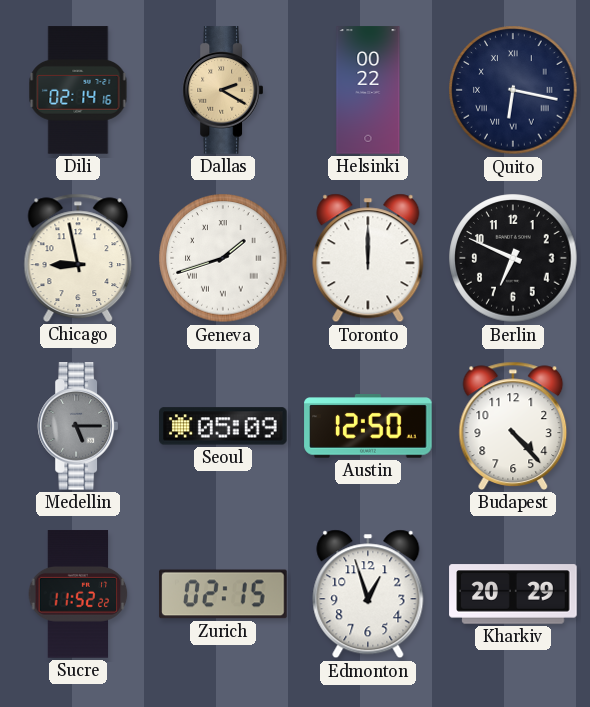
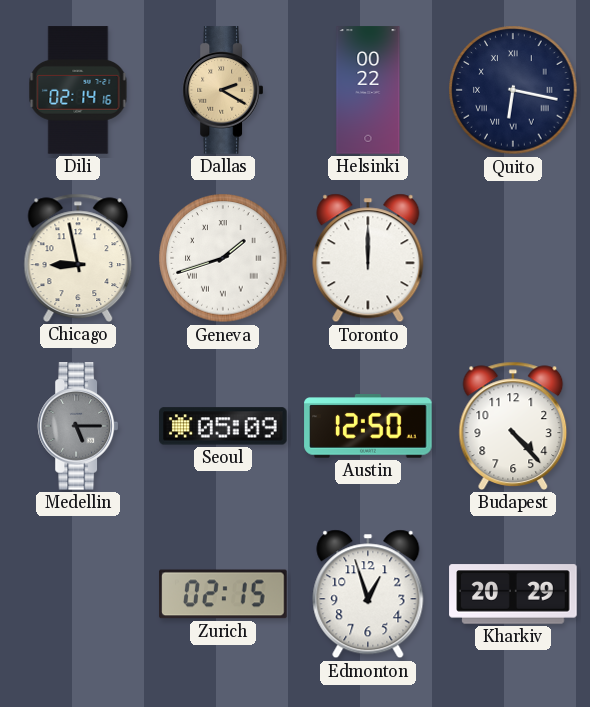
Berlin: 6:49 -> none (513, 258)
Sucre: 11:52 -> none (78, 594)
